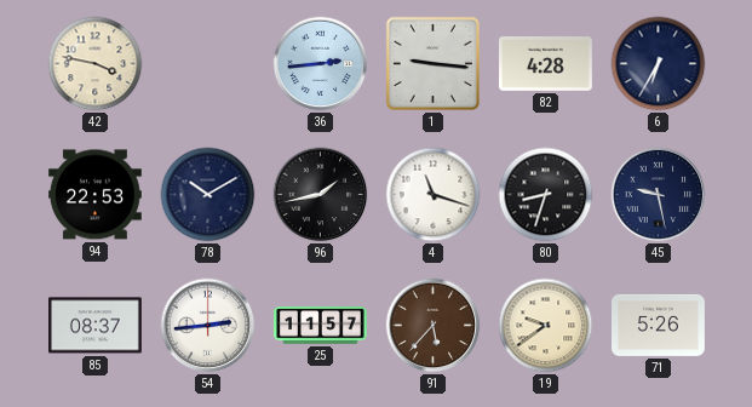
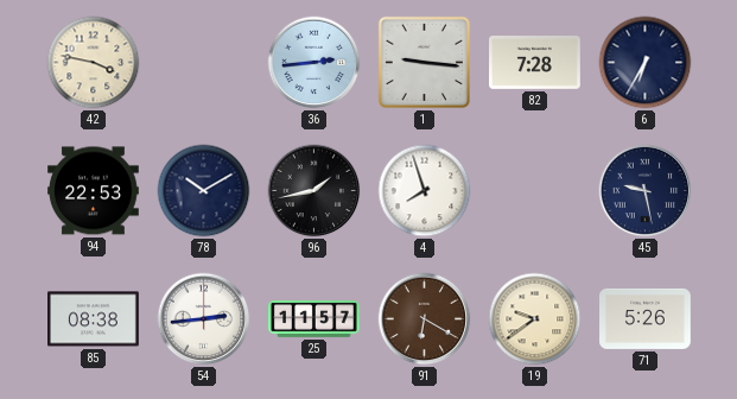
82: 4:28 -> 7:28 (535, 63)
4: 11:18 -> 7:57 (425, 191)
80: 8:33 -> none (546, 195)
85: 08:37 -> 08:38 (94, 319)
91: 5:37 -> 6:20 (425, 319)
